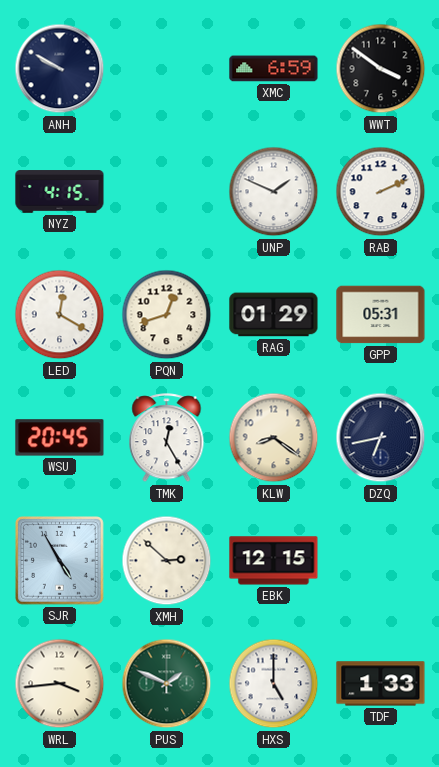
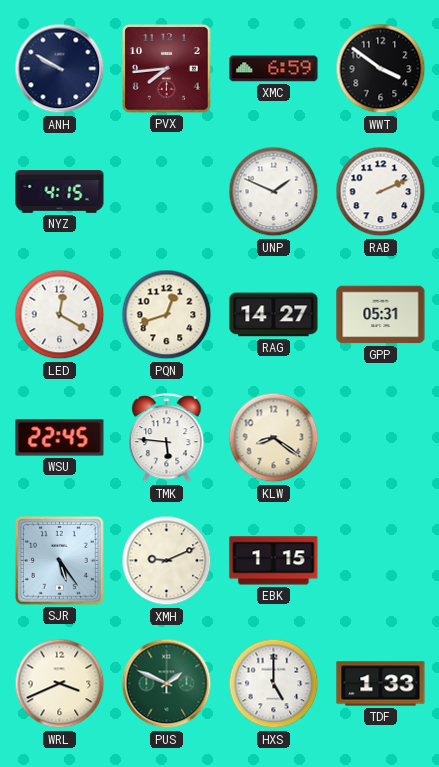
PVX: none -> 7:44 (167, 69)
RAG: 01:29 -> 14:27 (274, 315)
WSU: 20:45 -> 22:45 (60, 438)
TMK: 12:25 -> 5:46 (167, 438)
DZQ: 6:43 -> none (381, 438)
SJR: 4:55 -> 5:24 (60, 561)
XMH: 2:52 -> 9:11 (167, 561)
EBK: 12:15 -> 1:15 (274, 561)
WRL: 3:44 -> 3:41 (60, 684)
